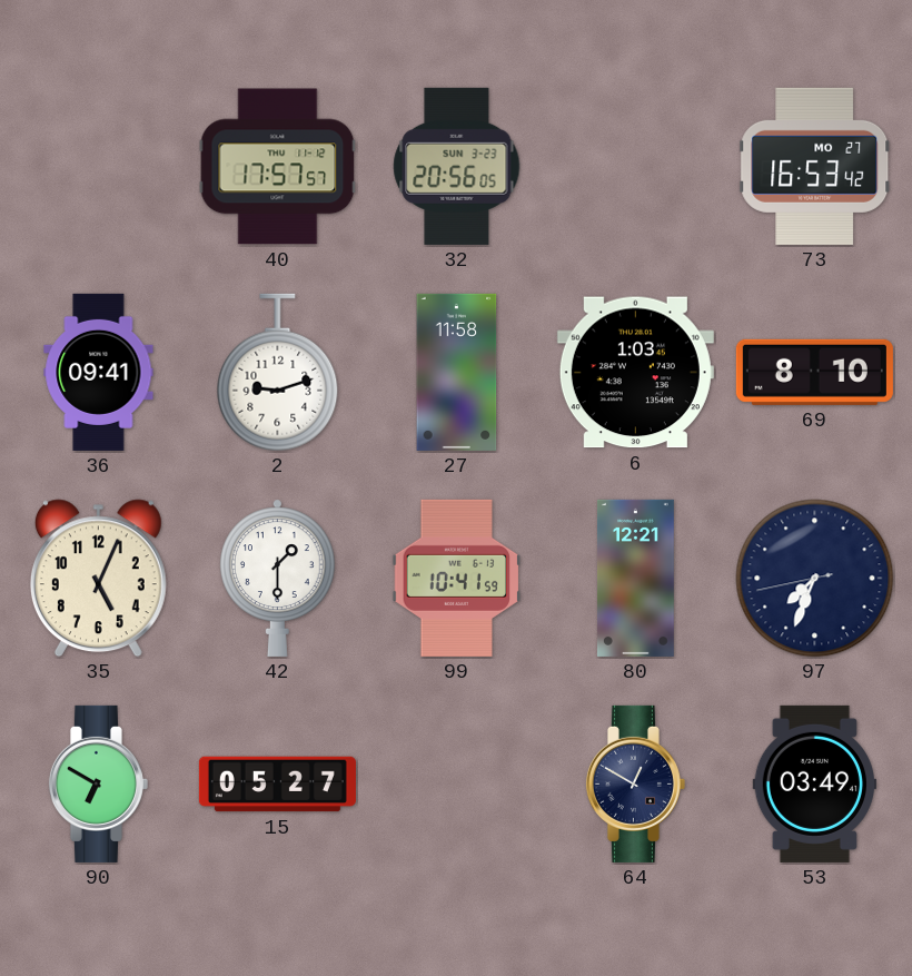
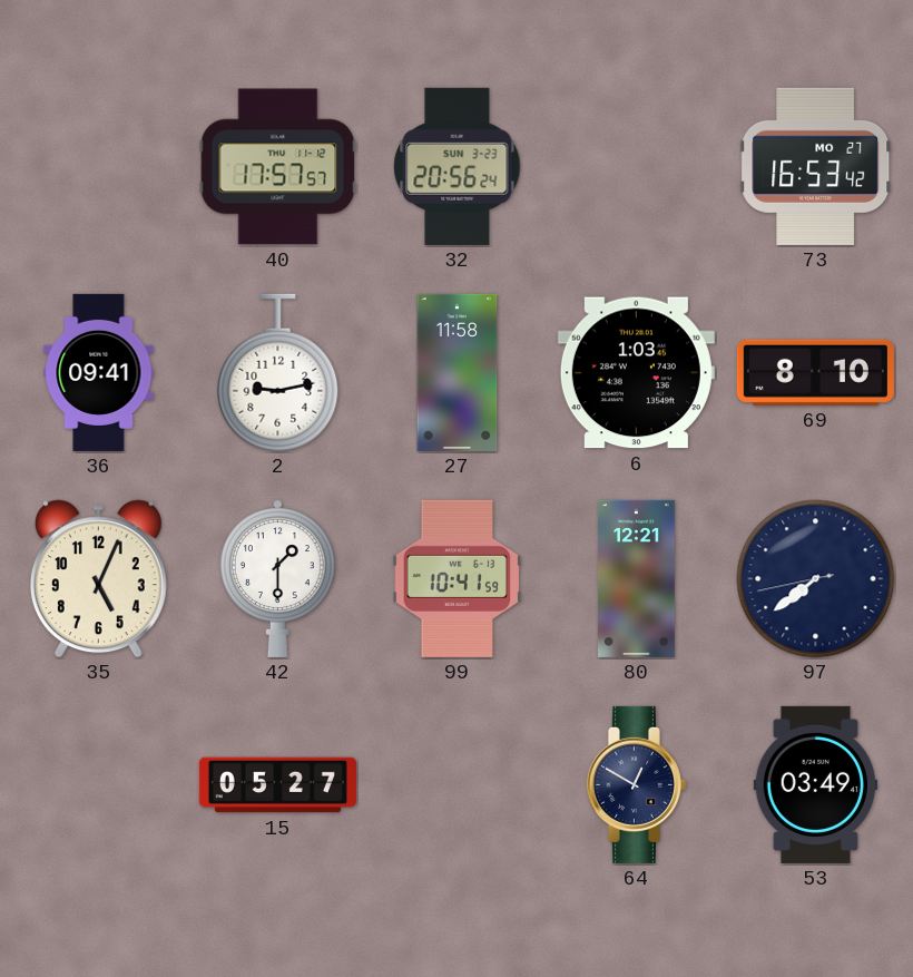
32: 20:56:05 -> 20:56:24 (458, 166)
2: 9:12 -> 9:13 (278, 373)
97: 7:33 -> 7:38 (816, 579)
90: 6:50 -> none (98, 783)
